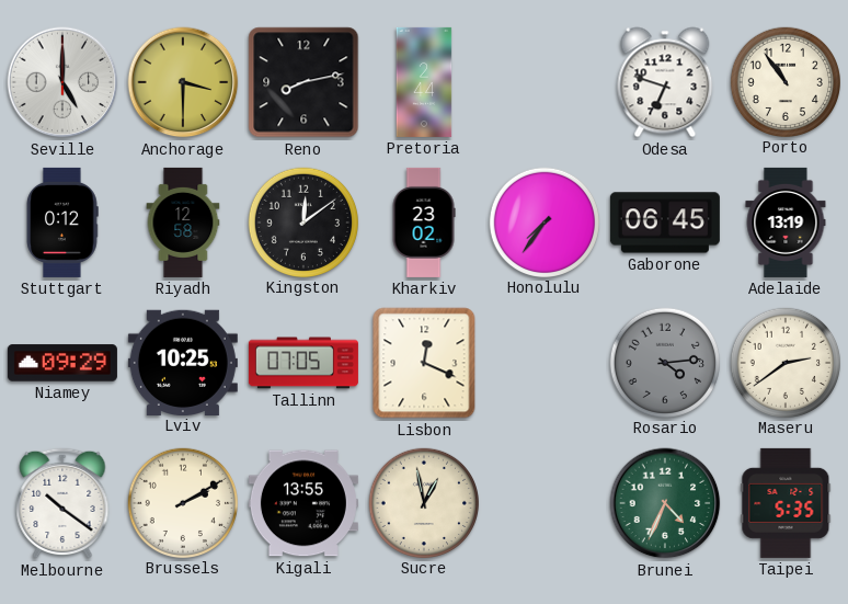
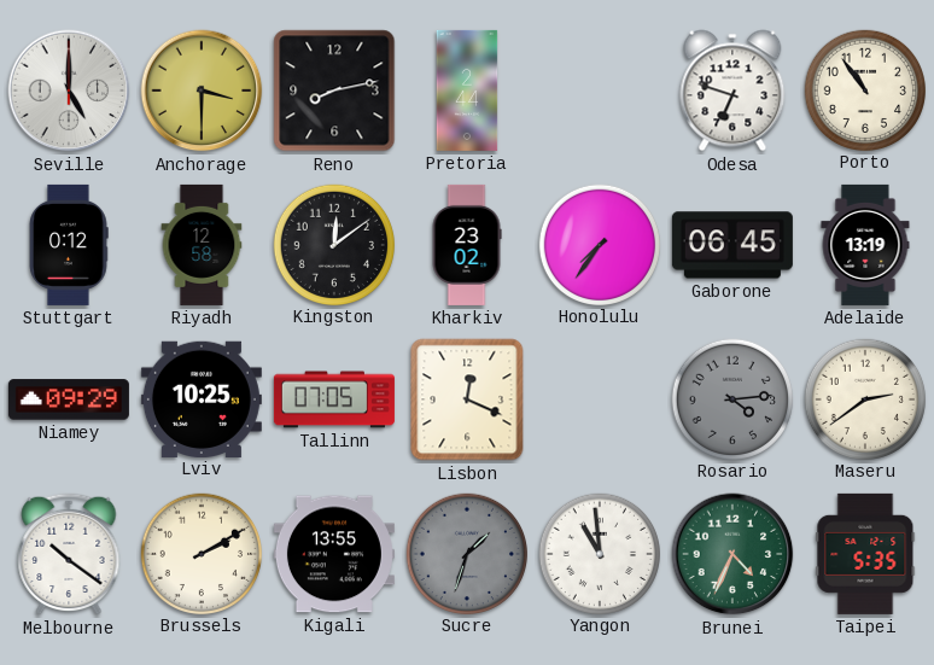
Sucre: 12:58 -> 1:33 (466, 553)
Sucre dial: cream -> grey (466, 553)
Yangon: none -> 10:59 (599, 553)
